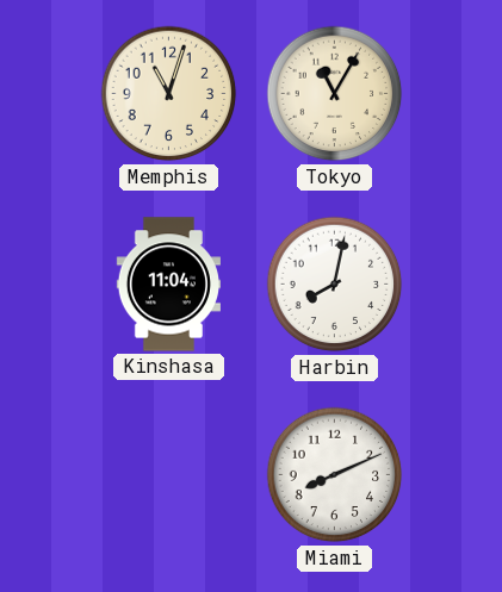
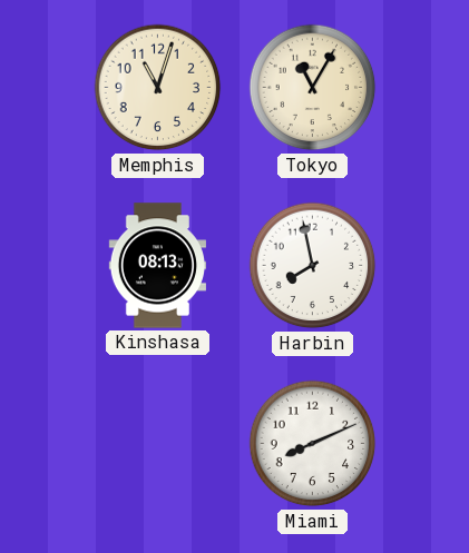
Kinshasa: 11:04 -> 08:13 (157, 266)
Harbin: 8:02 -> 7:58 (313, 266)
